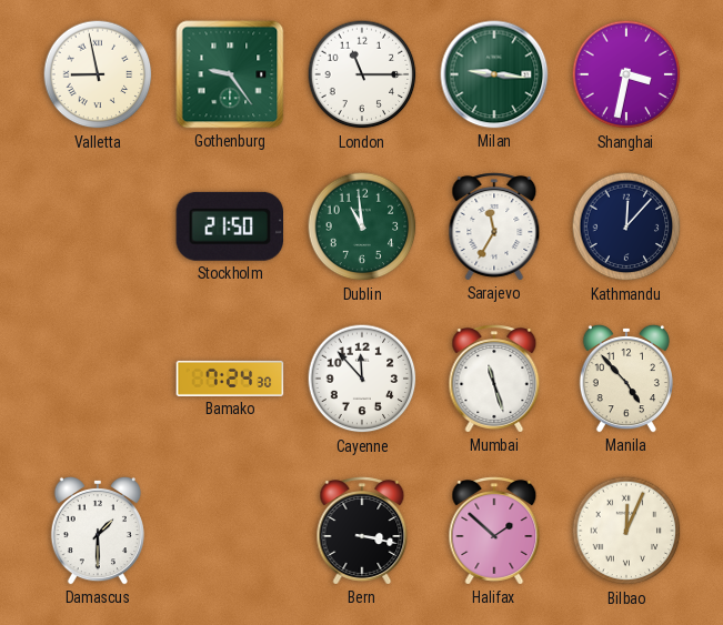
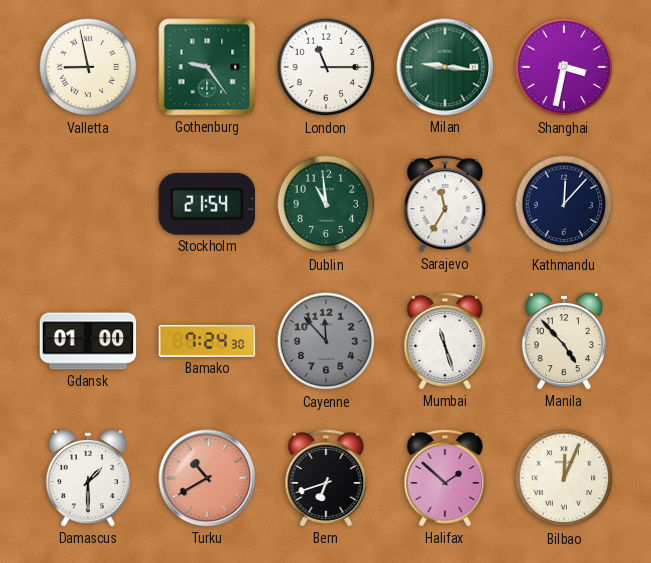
Stockholm: 21:50 -> 21:54 (207, 204)
Gdansk: none -> 01:00 (88, 341)
Cayenne dial: white -> grey (326, 341)
Turku: none -> 10:40 (207, 478)
Bern: 3:17 -> 6:42 (326, 478)
